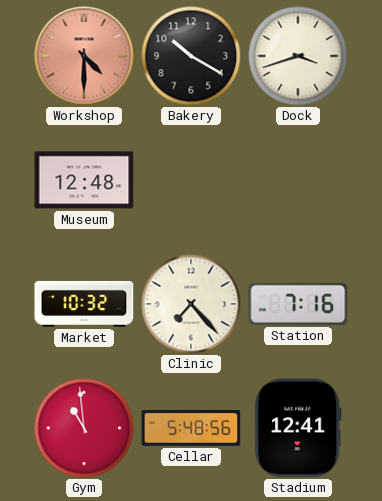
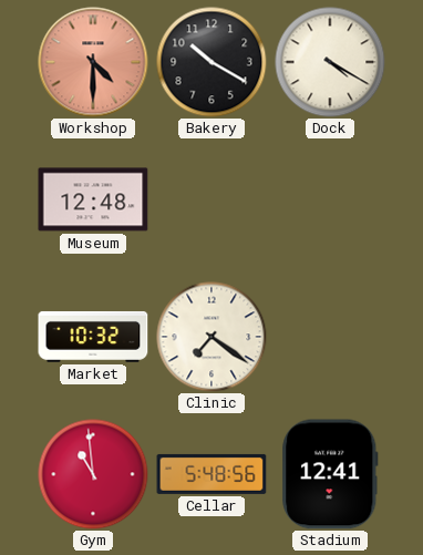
Dock: 3:42 -> 4:20 (330, 62)
Clinic: 7:23 -> 7:21 (211, 337)
Station: 7:16 -> none (298, 304)
